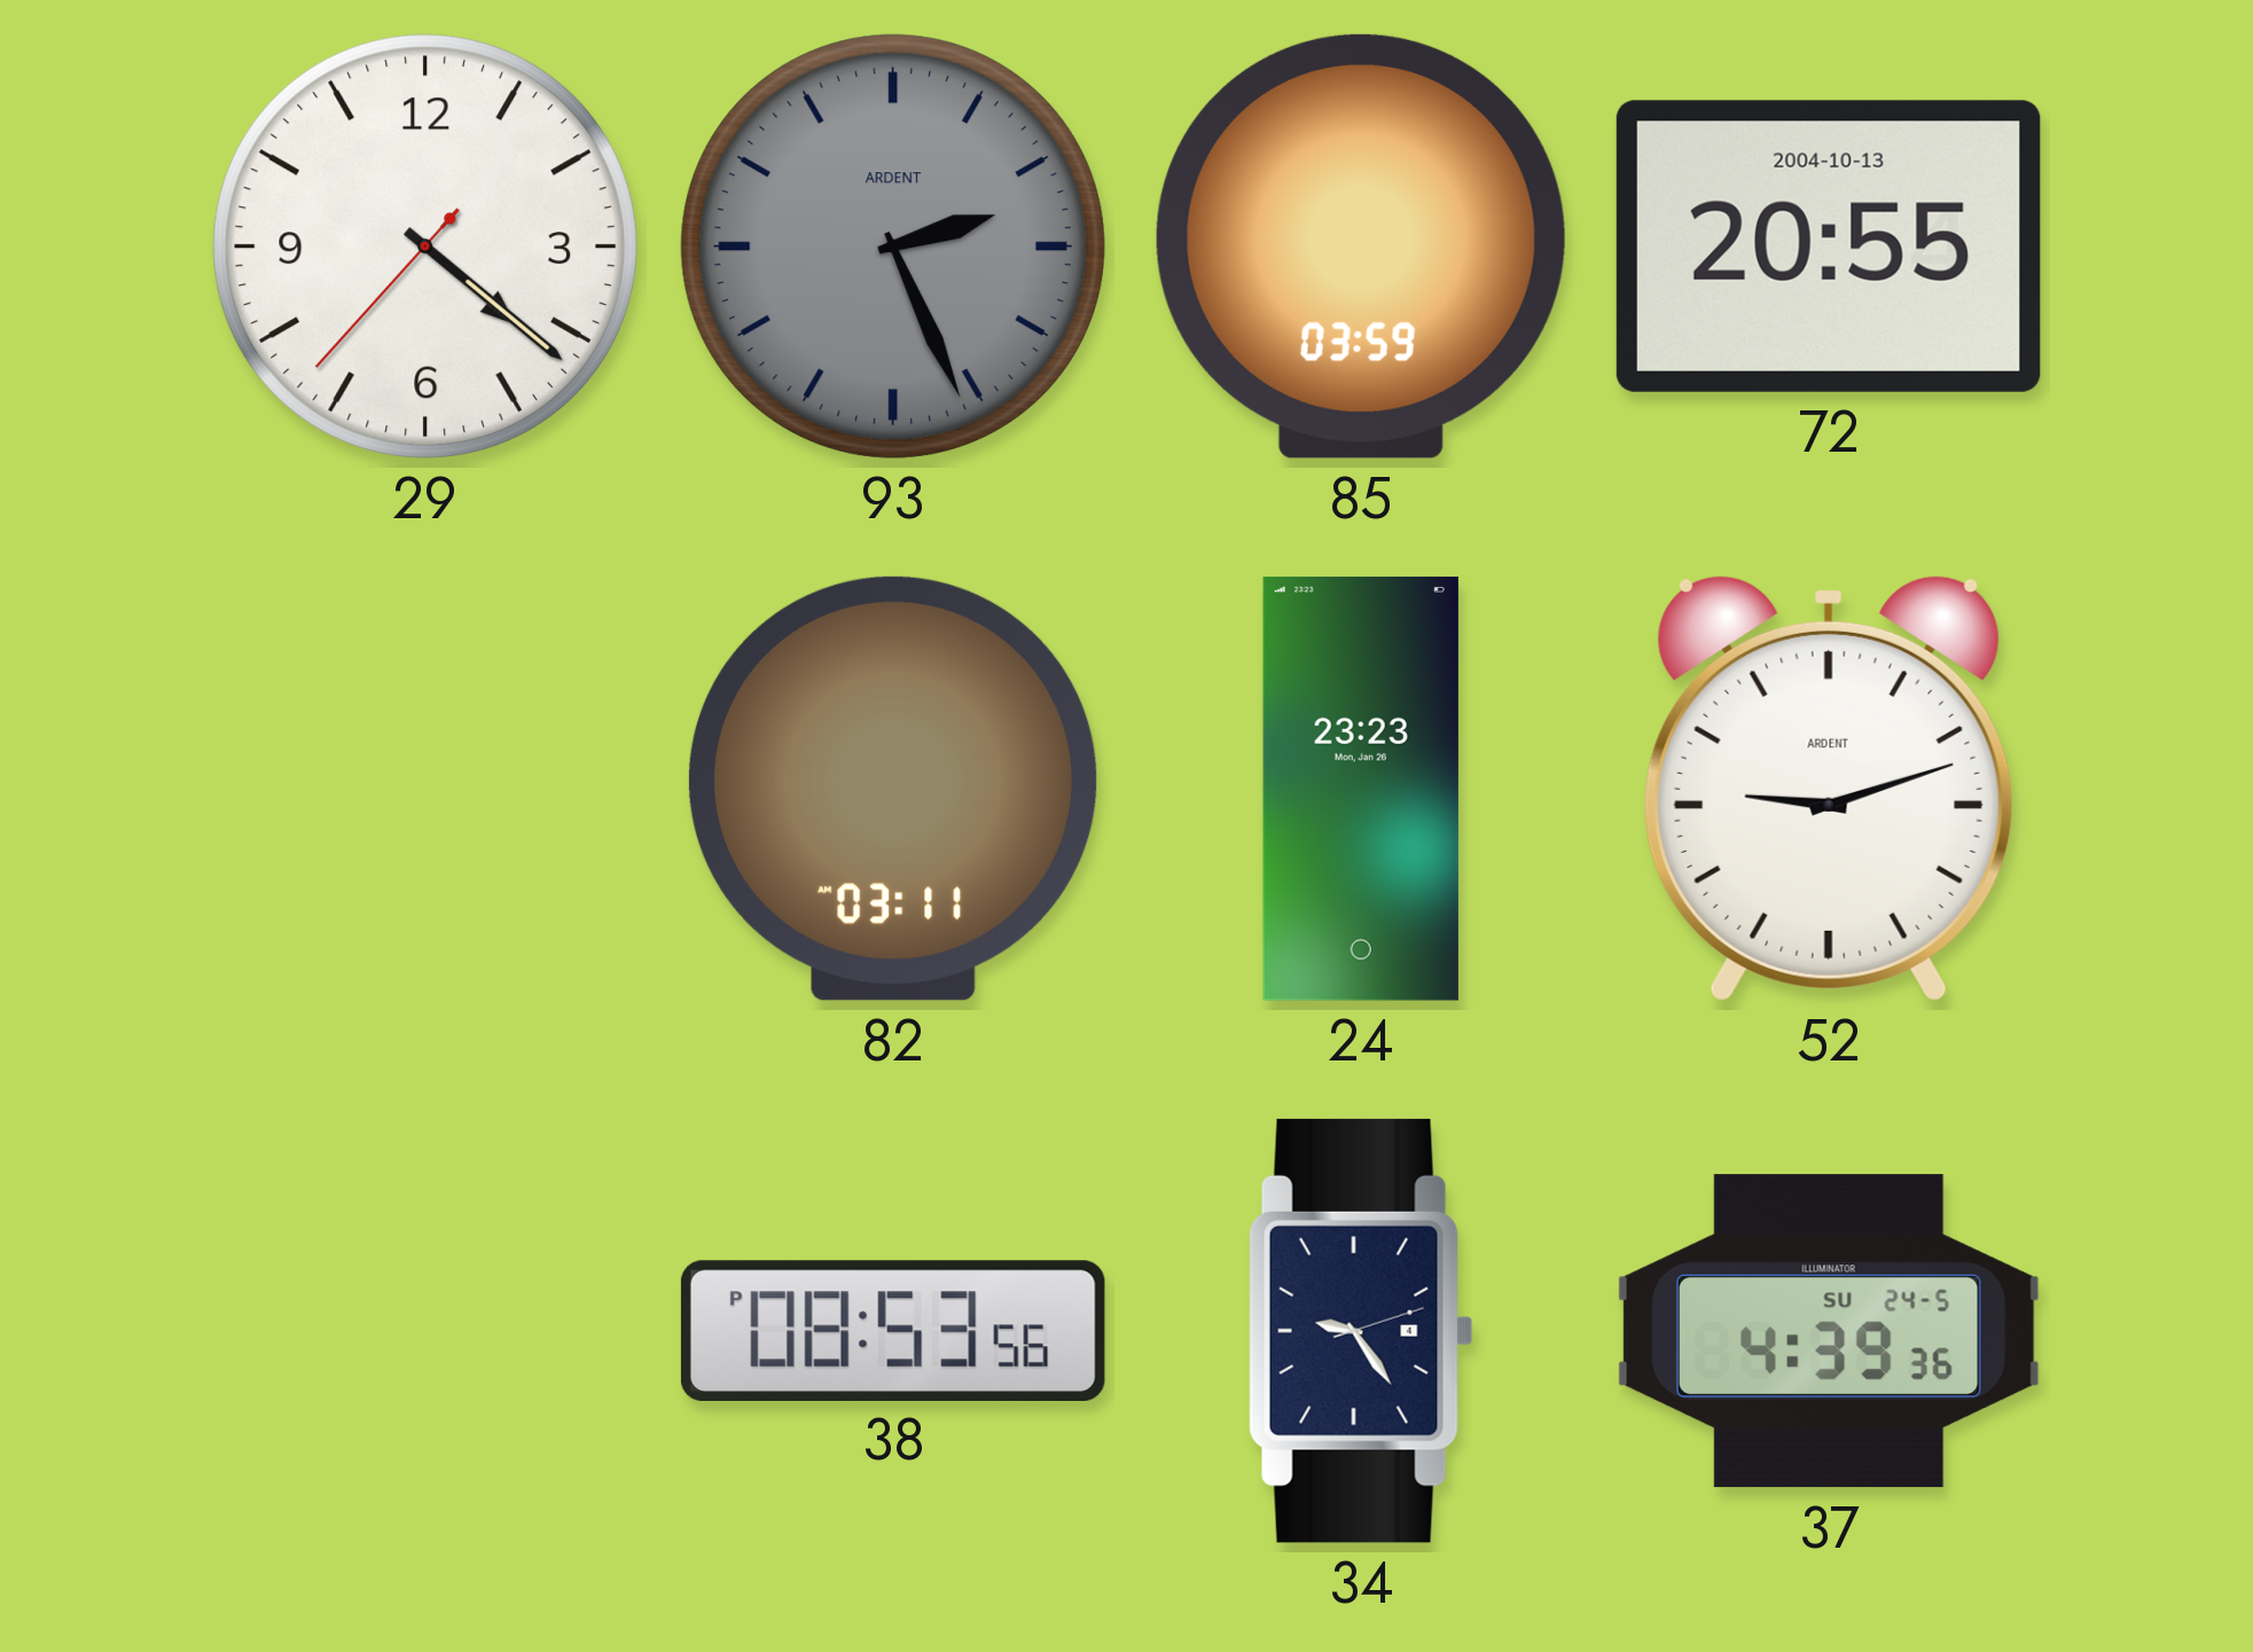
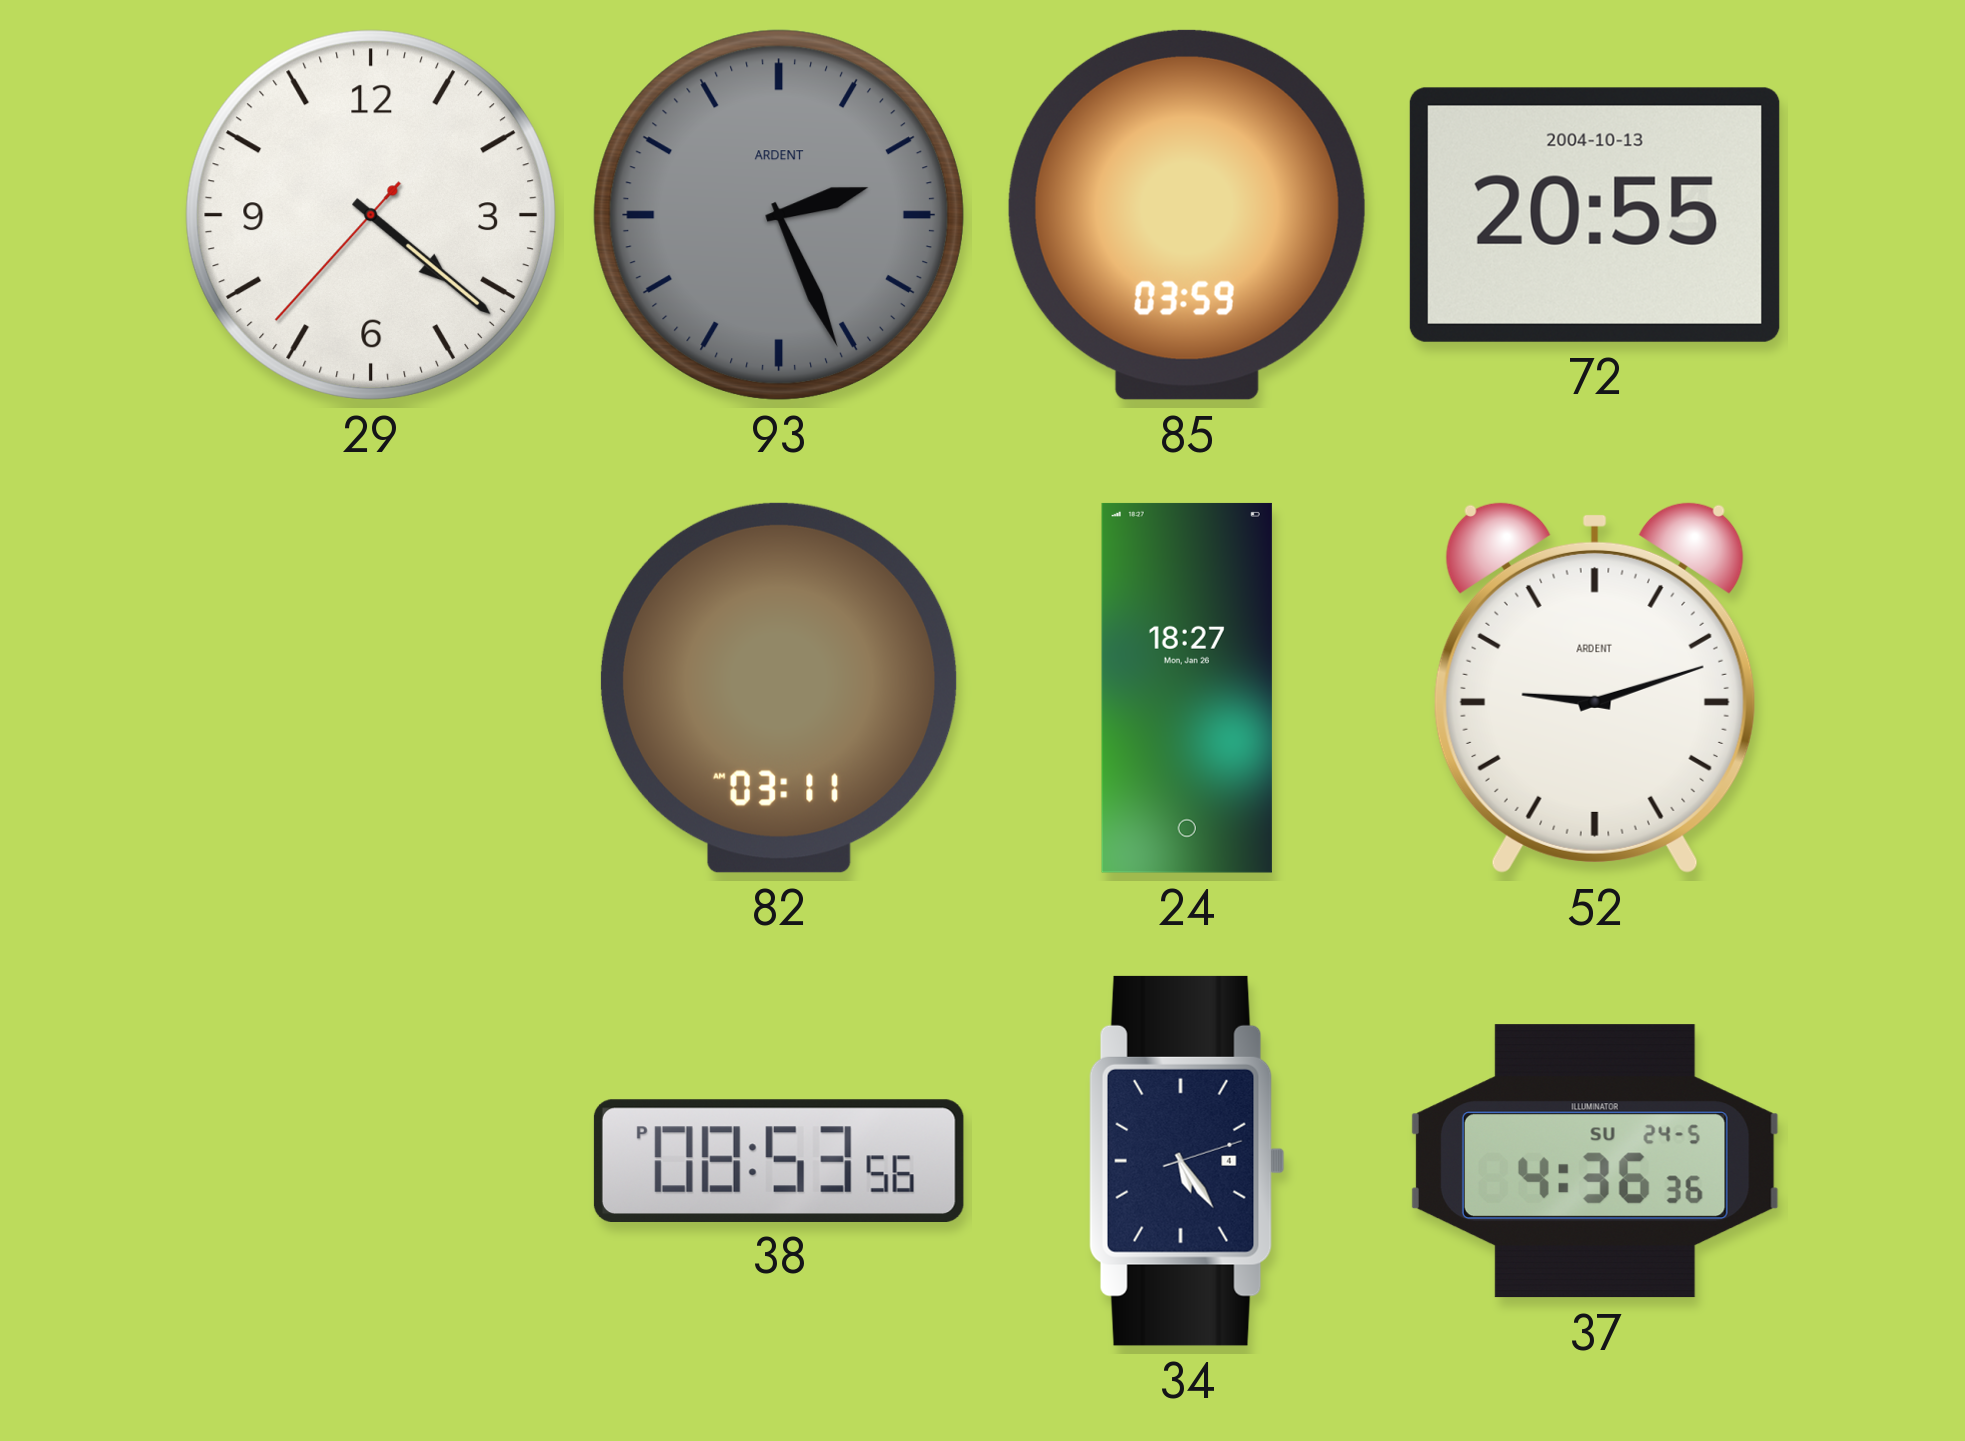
24: 23:23 -> 18:27 (1187, 688)
34: 9:24 -> 5:24 (1187, 1161)
37: 4:39 -> 4:36 (1595, 1161)
